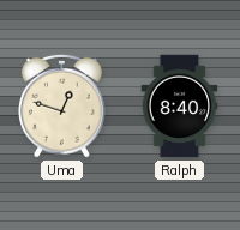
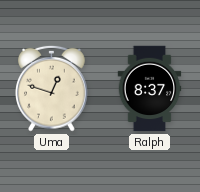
Ralph: 8:40 -> 8:37 (150, 89)
